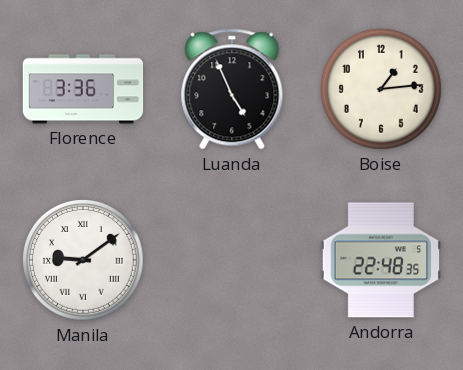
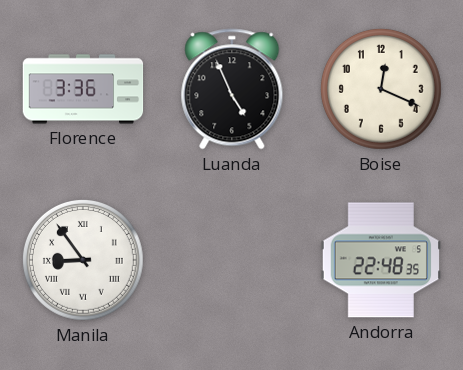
Boise: 1:14 -> 12:19 (381, 89)
Manila: 9:09 -> 8:54 (83, 260)
